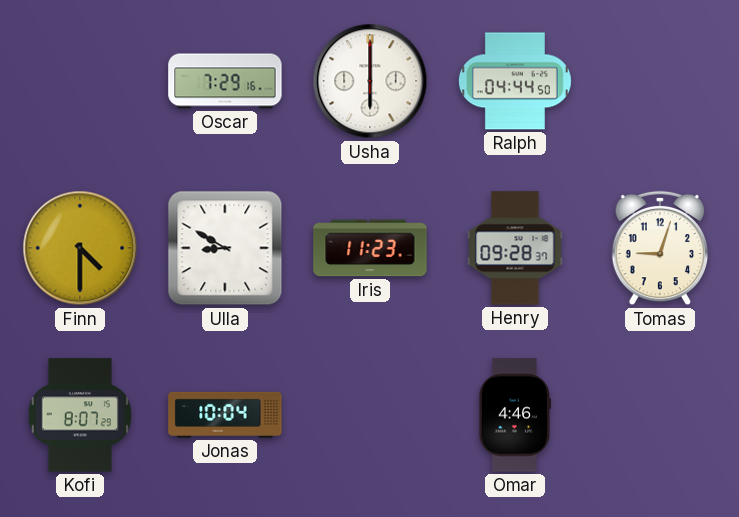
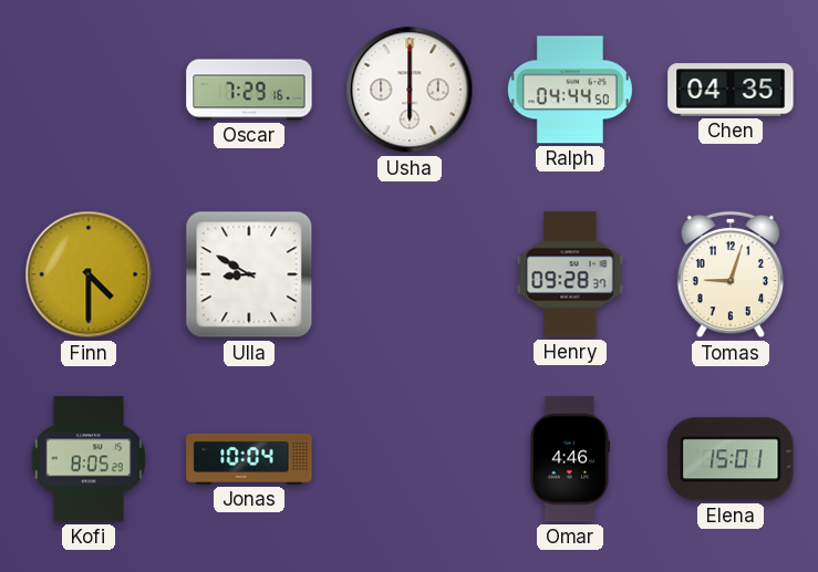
Chen: none -> 04:35 (731, 90)
Iris: 11:23 -> none (370, 248)
Kofi: 8:07 -> 8:05 (89, 459)
Elena: none -> 15:01 (731, 459)
